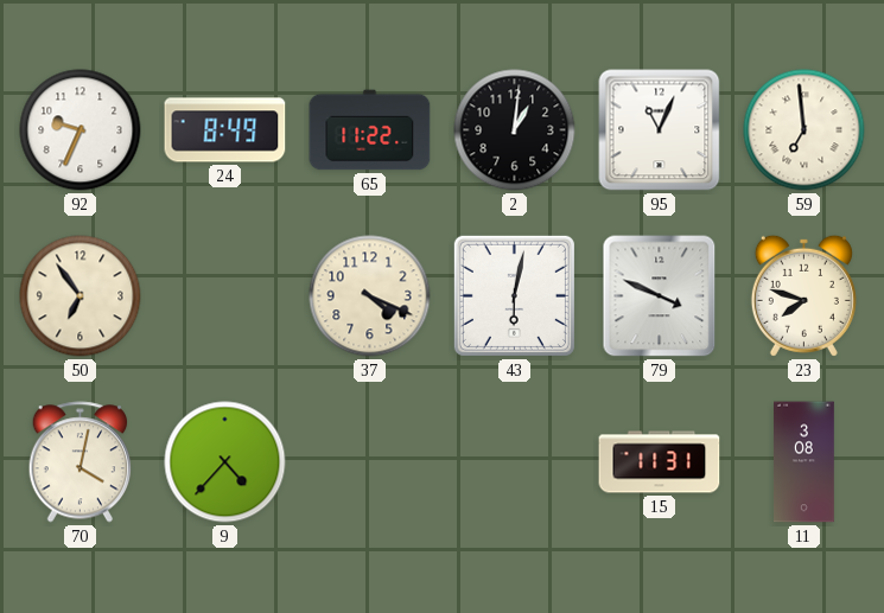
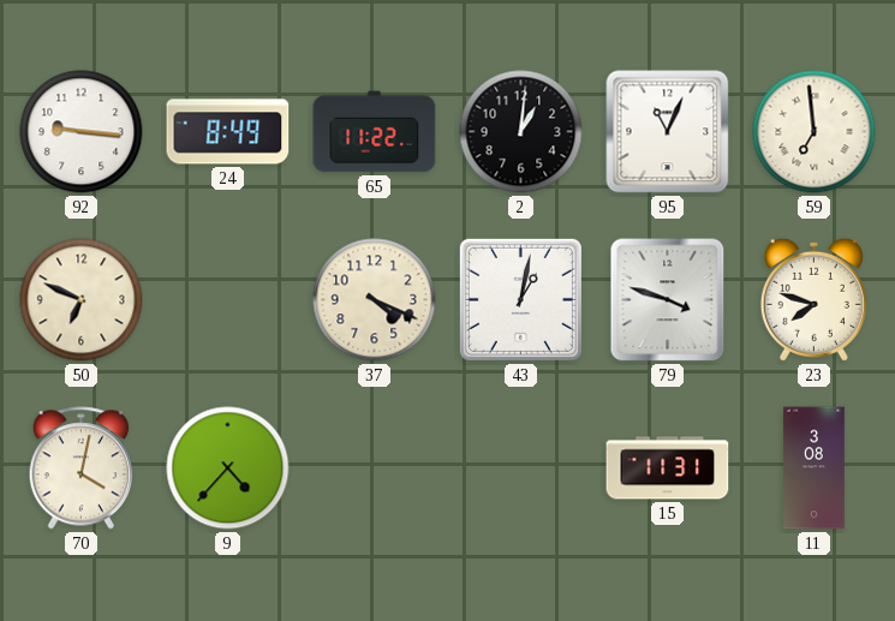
92: 9:34 -> 9:16 (82, 132)
50: 6:54 -> 6:49 (82, 300)
43: 6:02 -> 1:02 (520, 299)
79: 3:49 -> 3:48 (668, 300)
